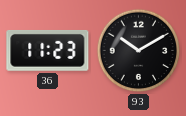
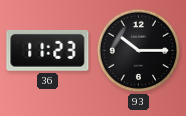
93: 10:10 -> 10:15 (139, 51)
